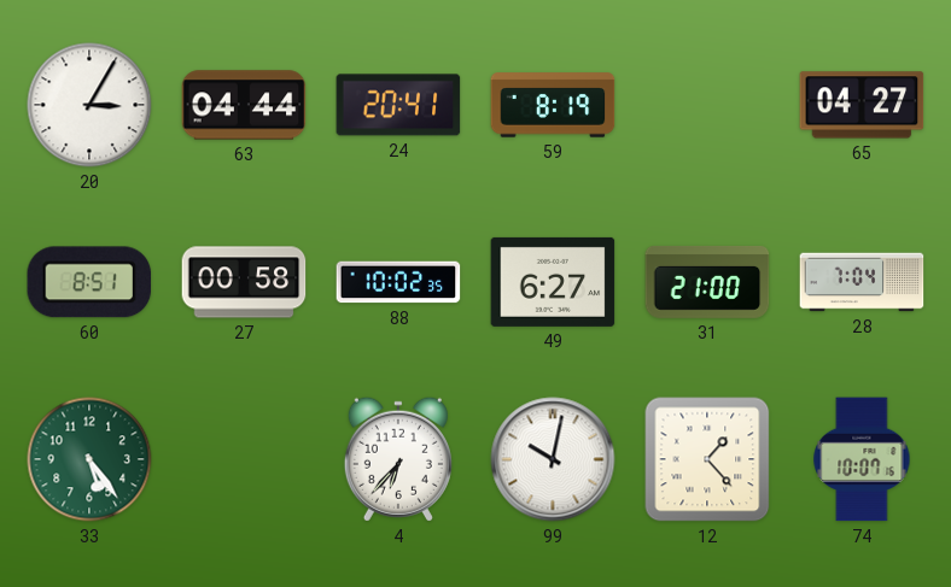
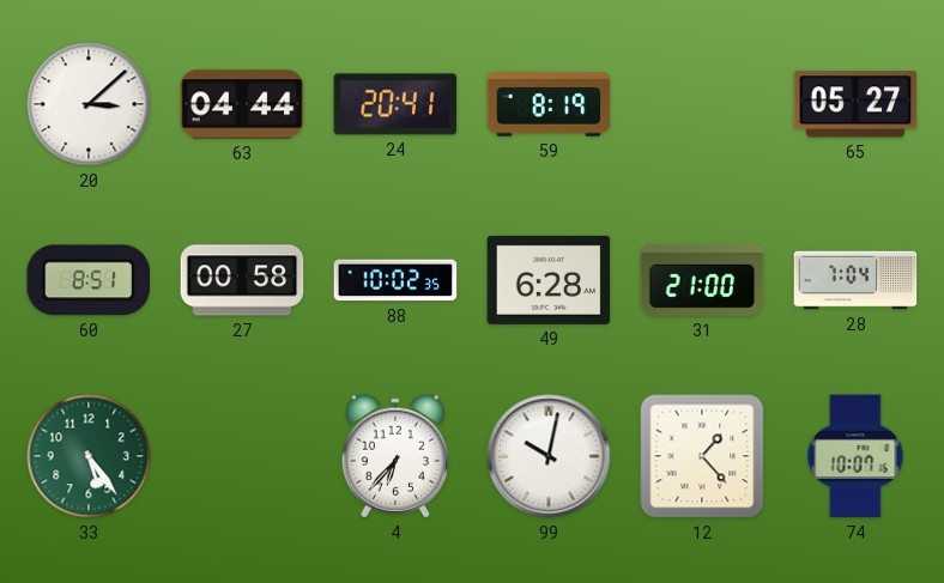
20: 3:05 -> 3:08 (89, 104)
65: 04:27 -> 05:27 (855, 104)
49: 6:27 -> 6:28 (549, 280)
